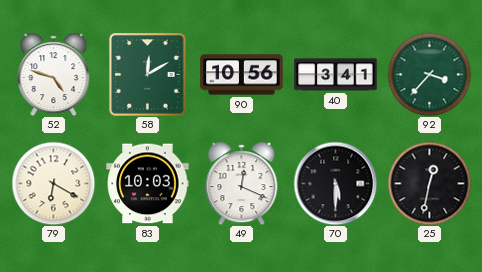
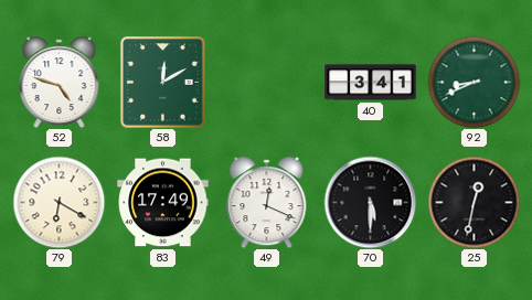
90: 10:56 -> none (242, 75)
92: 3:37 -> 8:41 (474, 82)
83: 10:03 -> 17:49 (163, 203)
